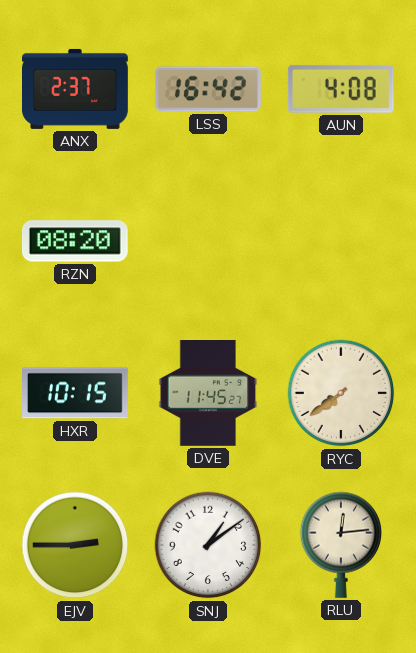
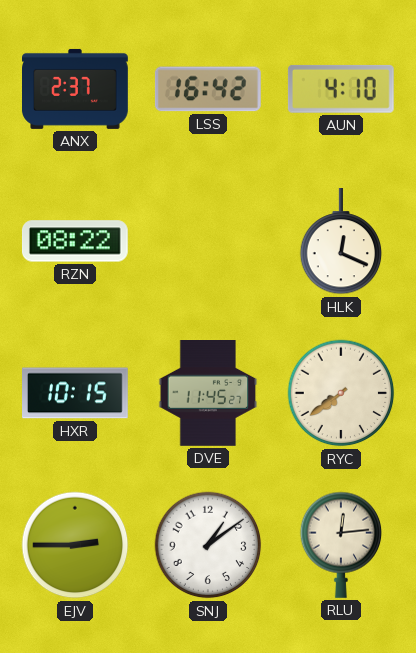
AUN: 4:08 -> 4:10 (341, 89)
RZN: 08:20 -> 08:22 (75, 241)
HLK: none -> 12:19 (341, 242)
